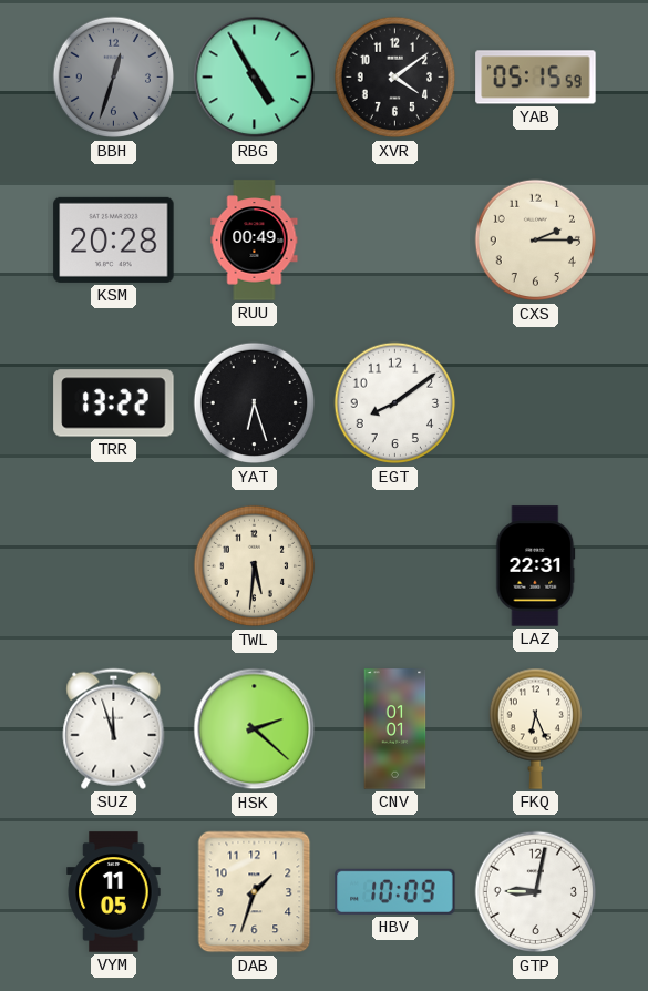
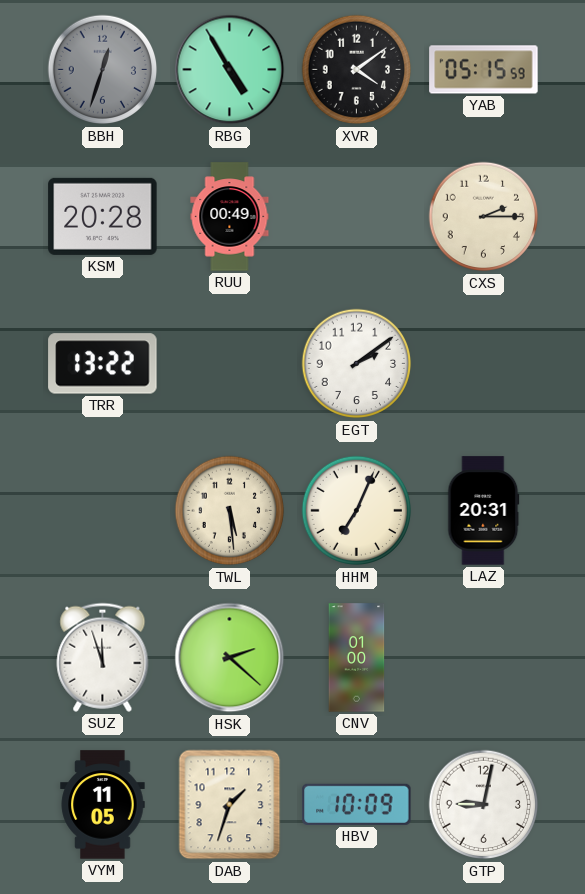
YAT: 6:27 -> none (255, 403)
EGT: 8:09 -> 2:09 (357, 364)
TWL: 5:31 -> 5:29 (230, 511)
HHM: none -> 7:04 (357, 511)
LAZ: 22:31 -> 20:31 (484, 511)
CNV: 01:01 -> 01:00 (357, 658)
FKQ: 6:26 -> none (535, 728)
